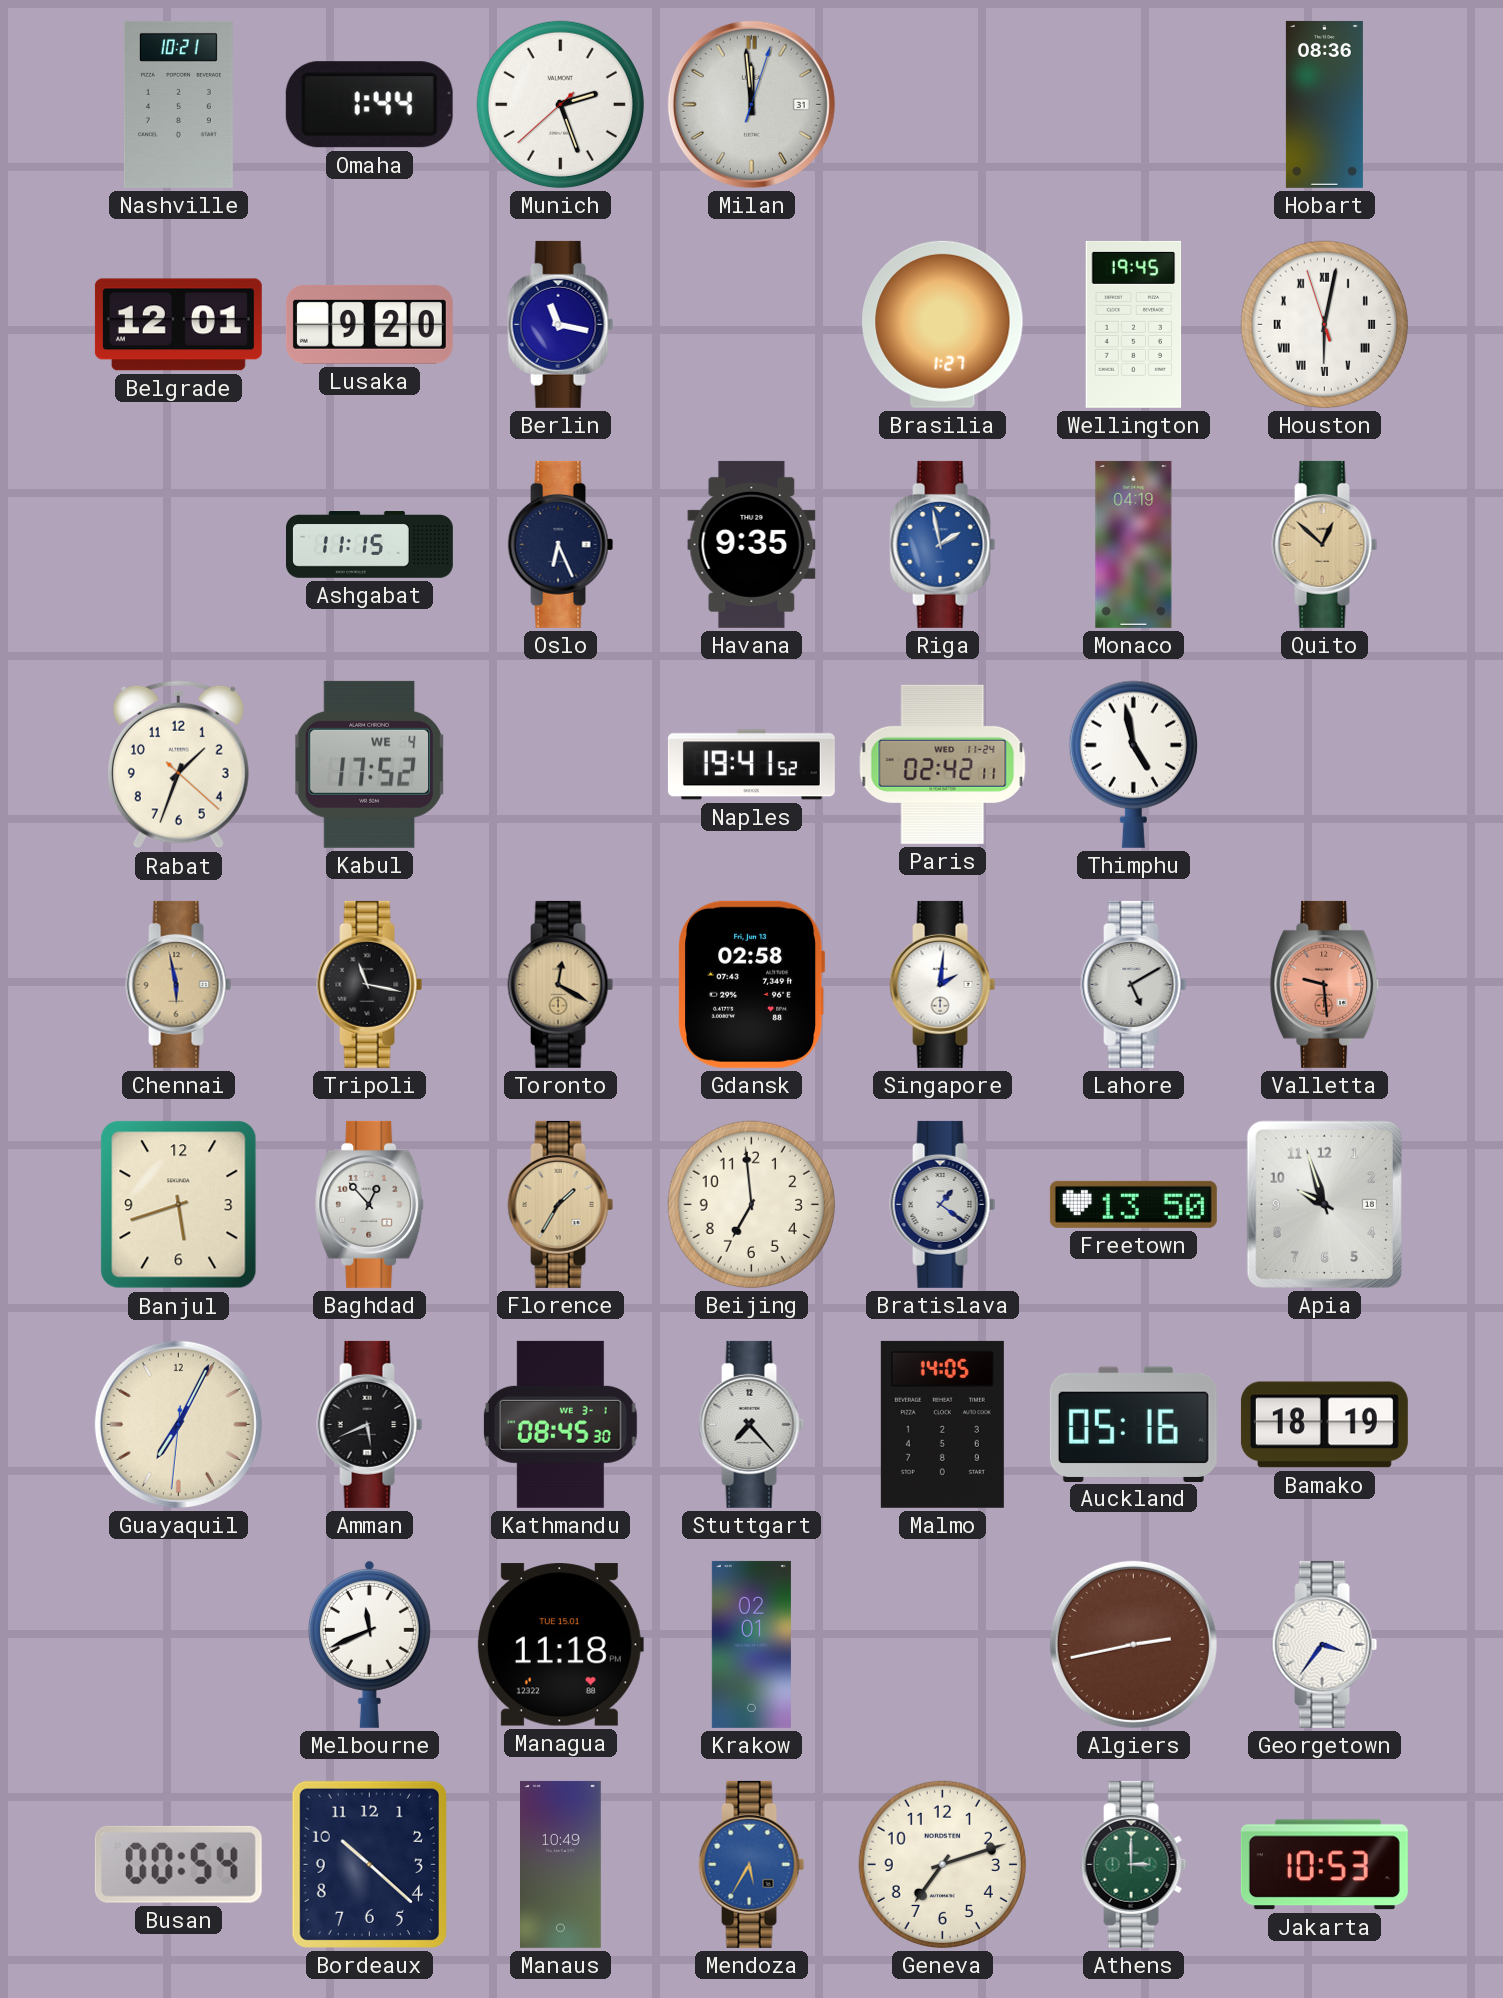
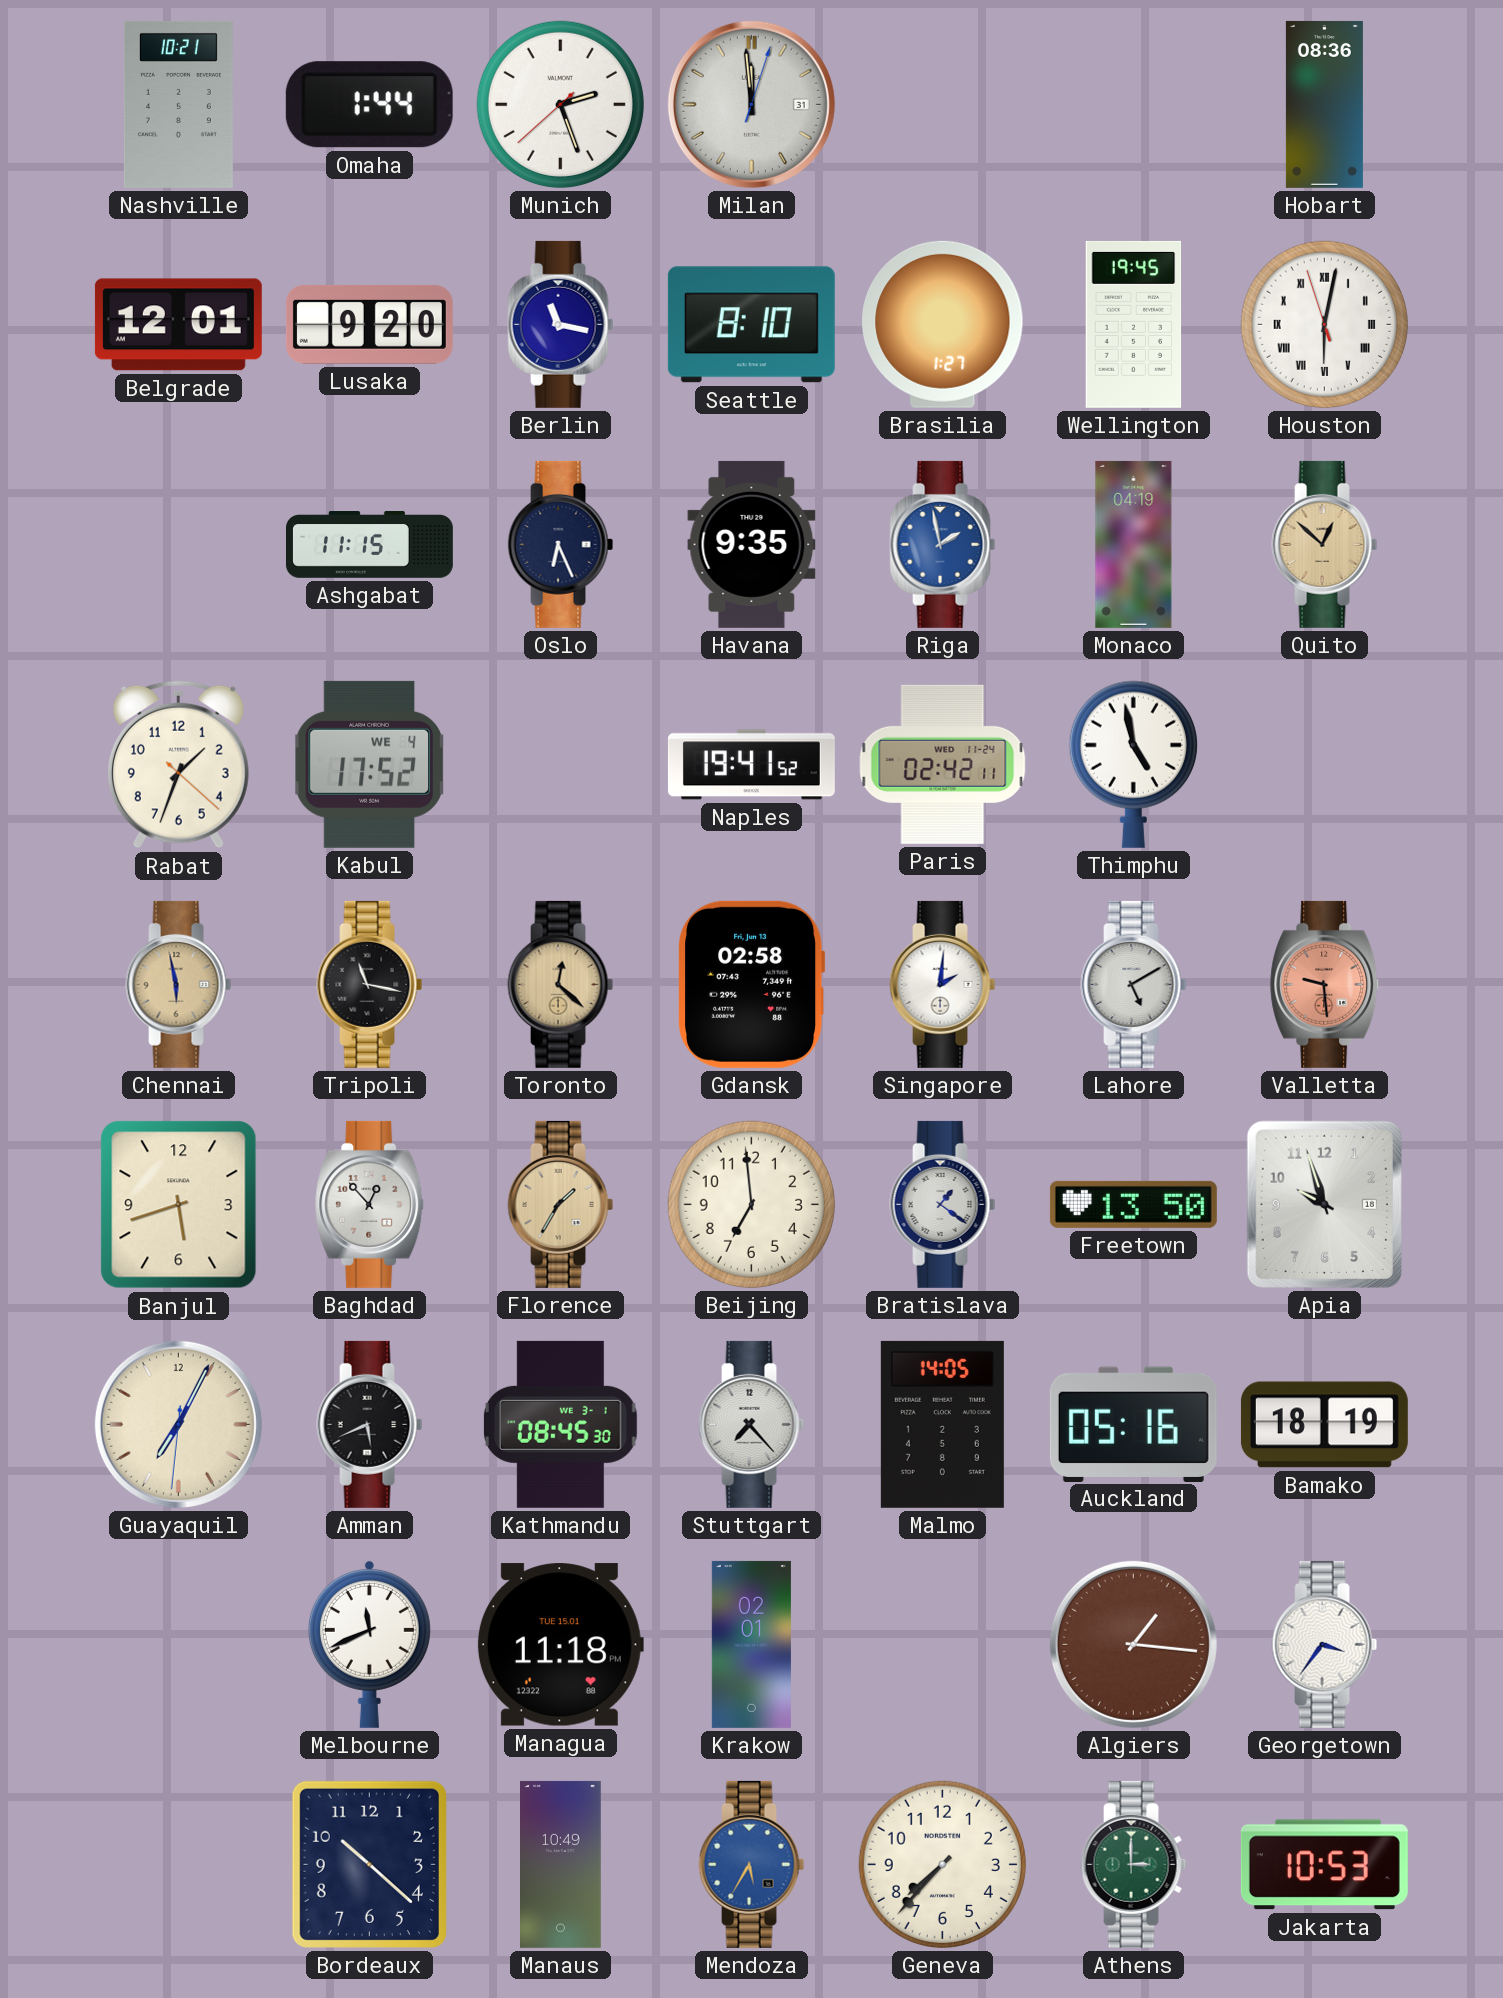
Seattle: none -> 8:10 (751, 325)
Toronto: 12:20 -> 12:22 (561, 984)
Algiers: 2:43 -> 1:16 (1133, 1644)
Busan: 00:54 -> none (178, 1864)
Geneva: 7:12 -> 7:37 (942, 1864)
